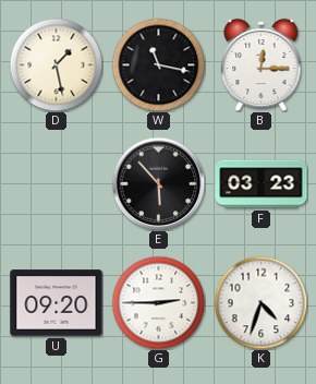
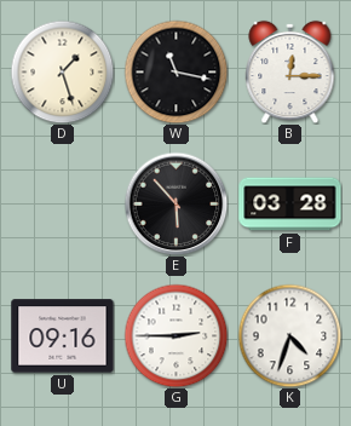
D: 1:28 -> 1:27 (62, 71)
F: 03:23 -> 03:28 (290, 205)
U: 09:20 -> 09:16 (63, 336)
